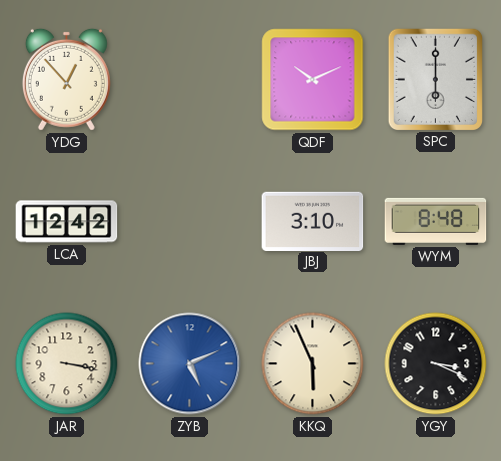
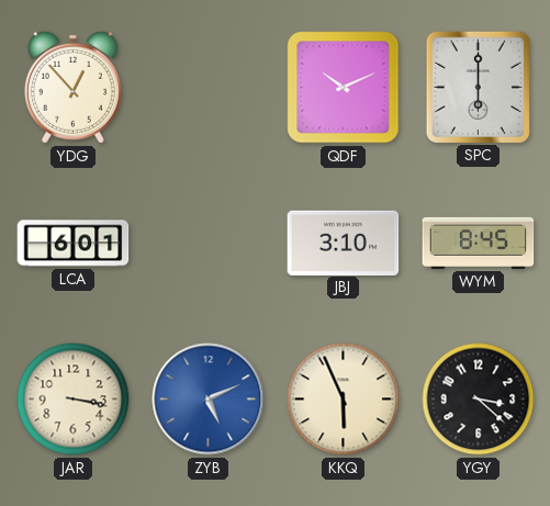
LCA: 12:42 -> 6:01 (74, 244)
WYM: 8:48 -> 8:45 (479, 243)
YGY: 3:19 -> 3:22 (479, 400)
